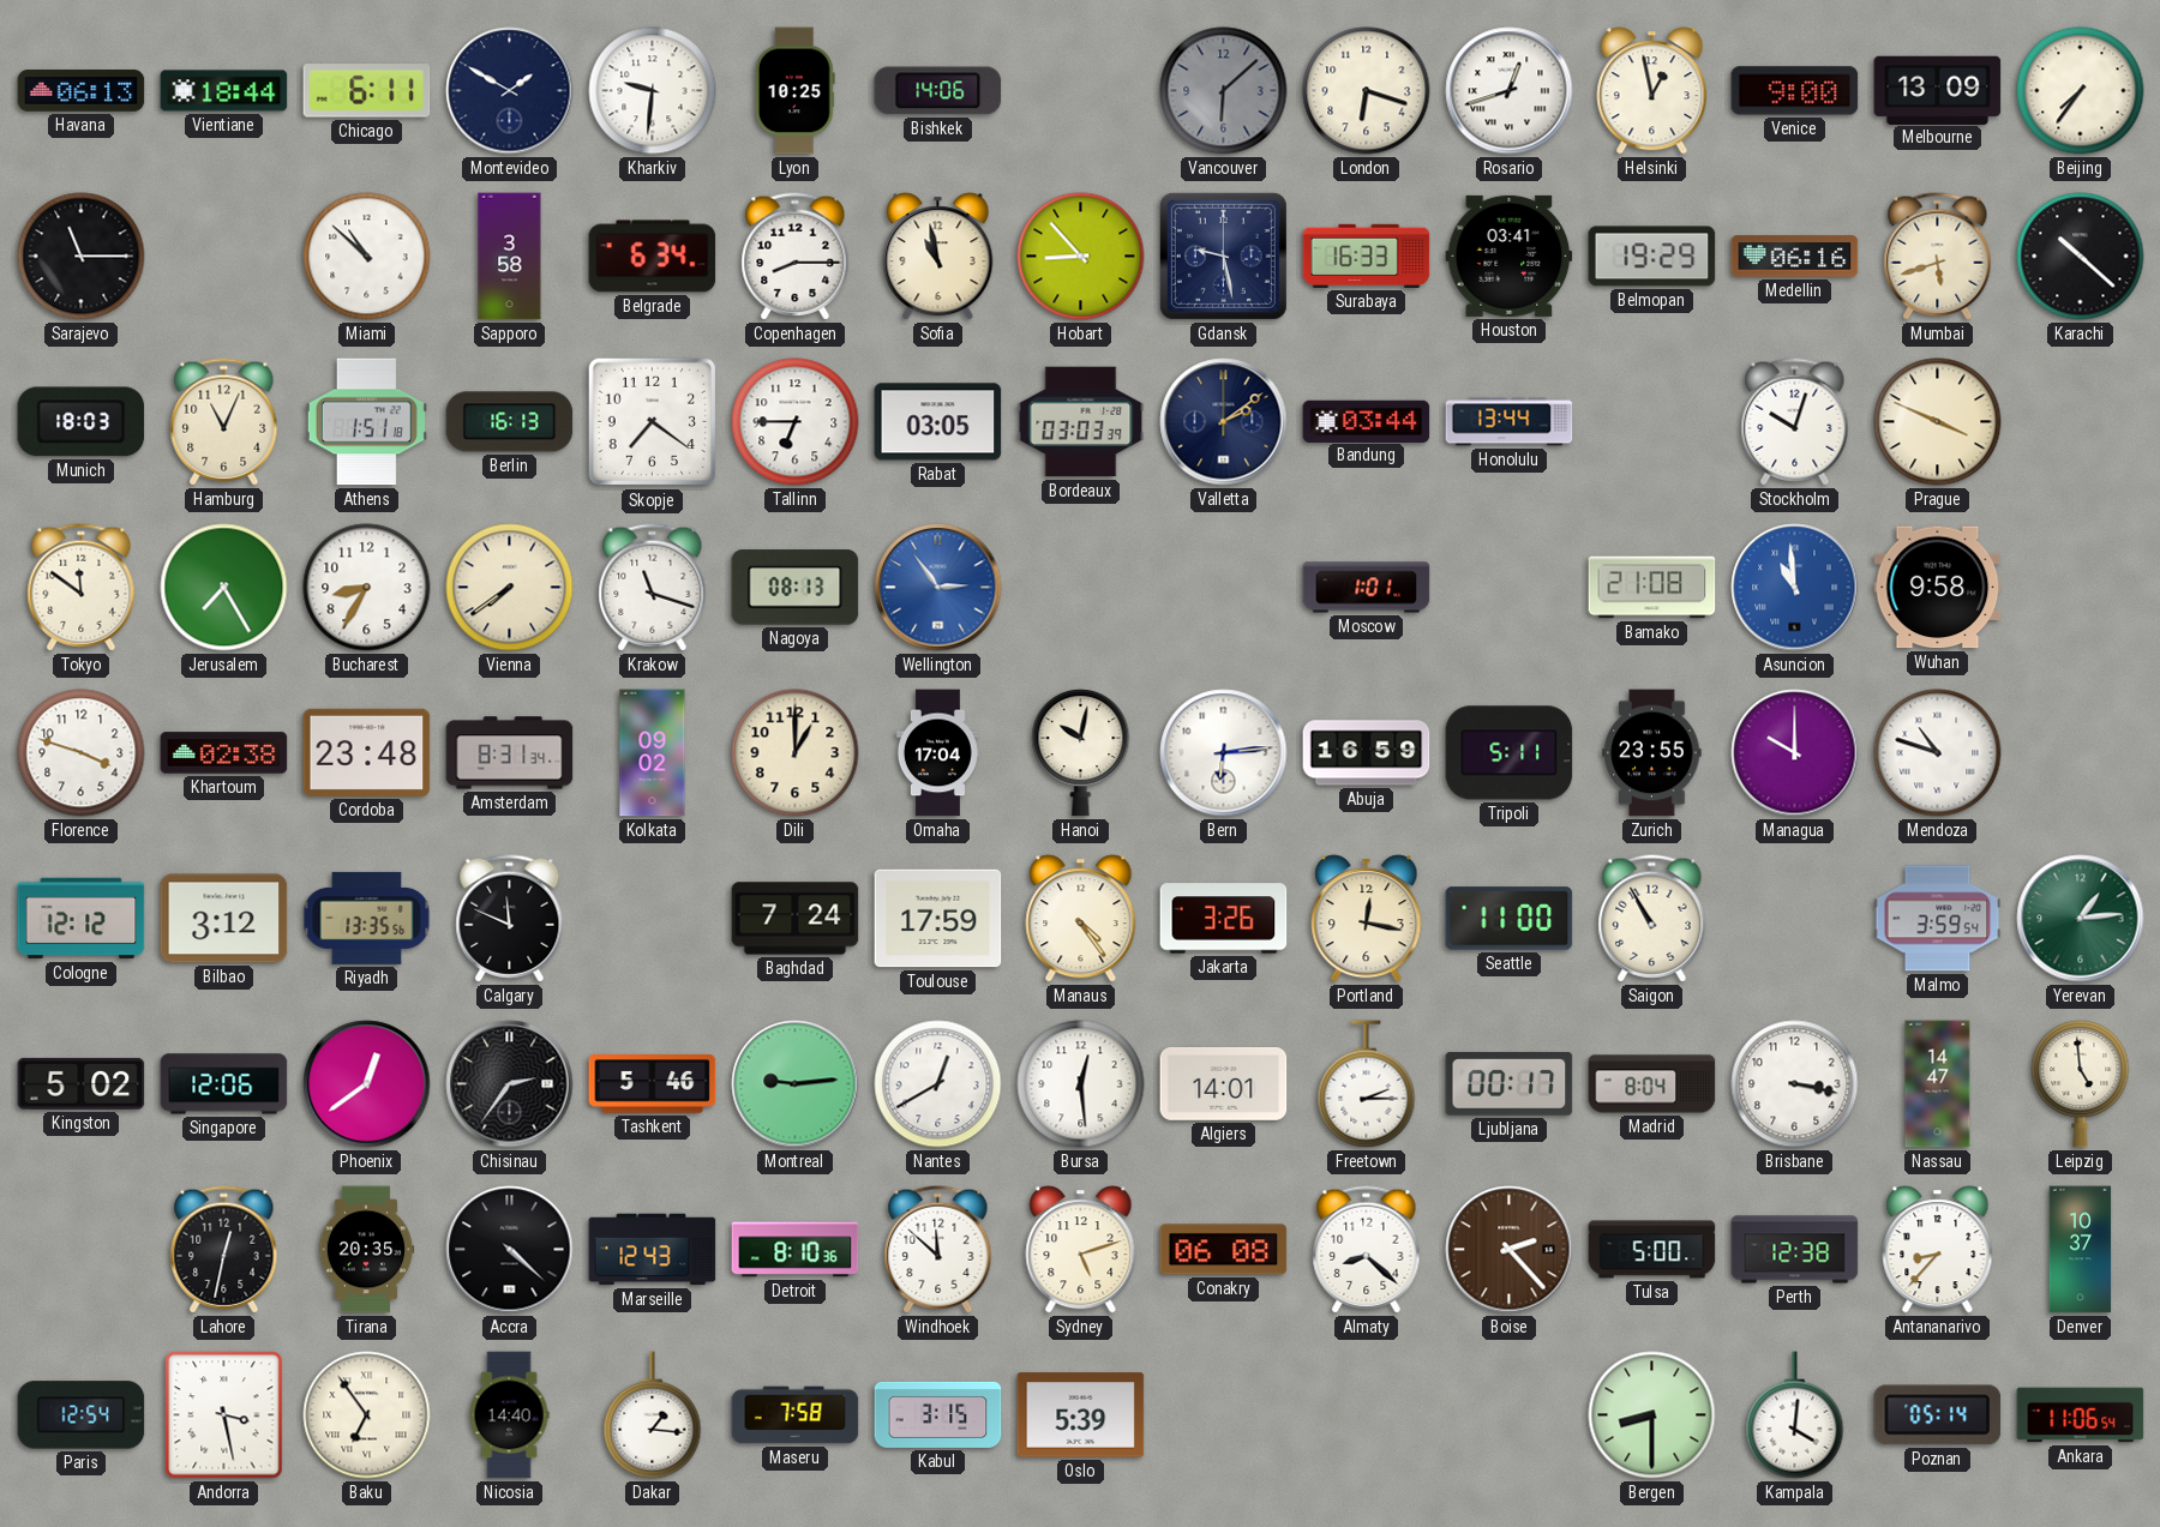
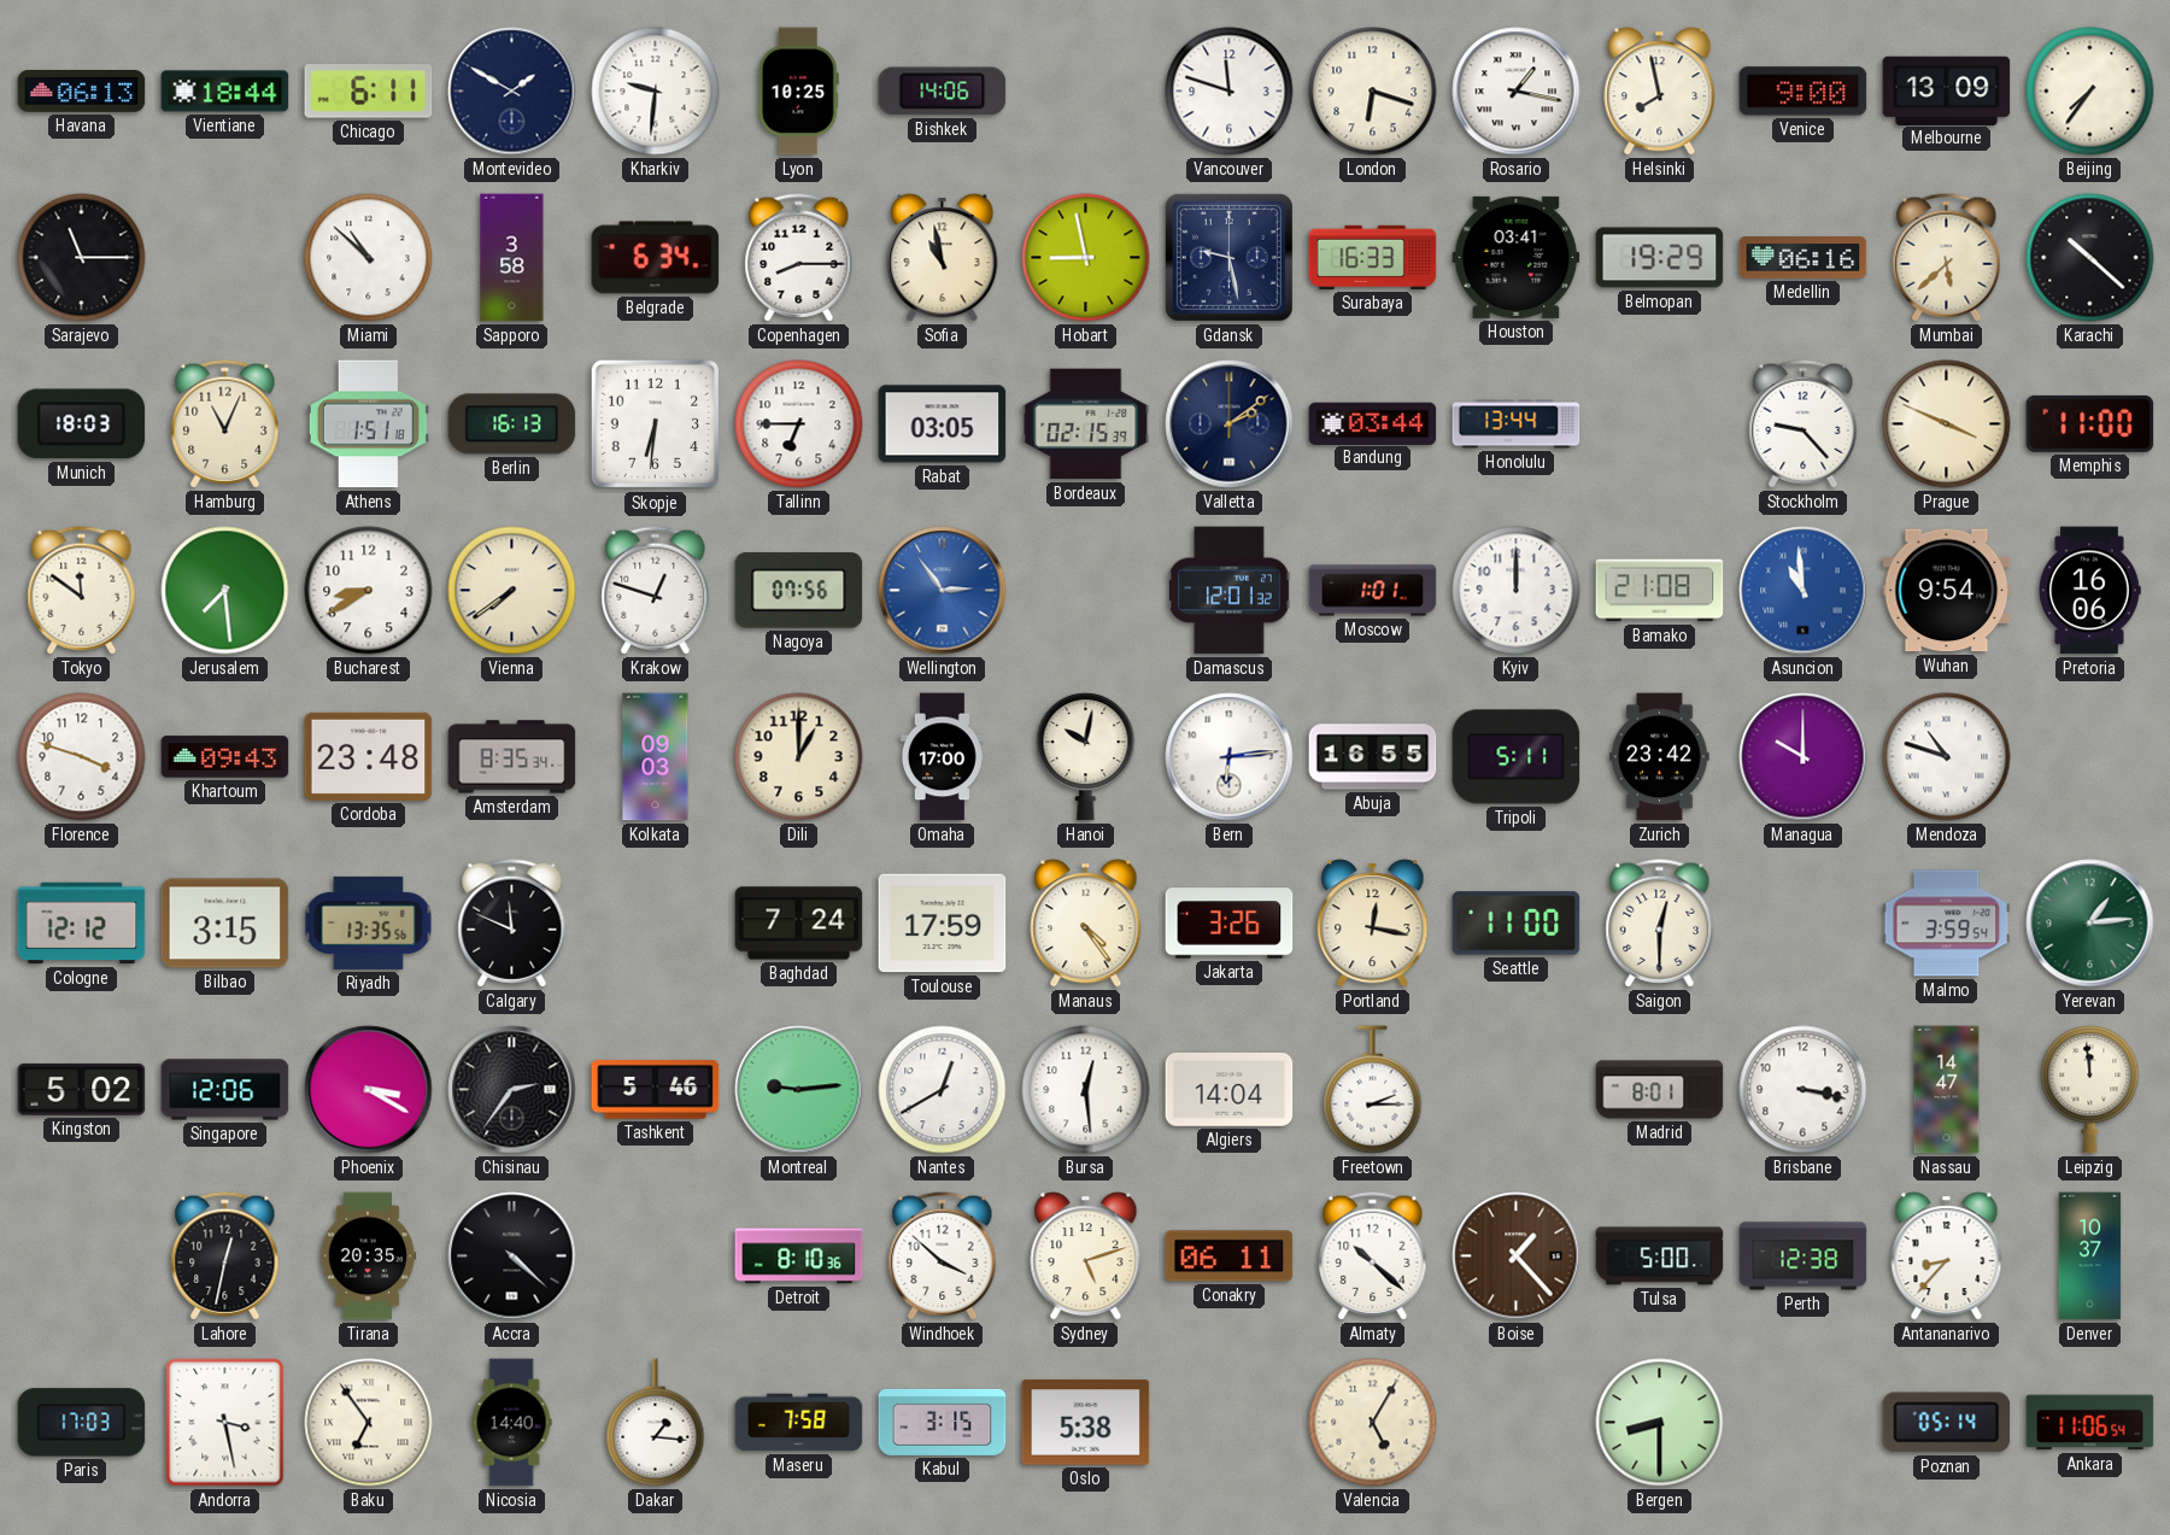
Vancouver: 6:08 -> 11:48 (1230, 92)
Vancouver dial: grey -> white (1230, 92)
Rosario: 12:42 -> 1:17 (1517, 92)
Helsinki: 12:58 -> 7:58 (1660, 92)
Hobart: 8:53 -> 8:58 (1086, 258)
Mumbai: 5:42 -> 5:38 (1947, 258)
Skopje: 7:21 -> 6:31 (656, 424)
Bordeaux: 03:03 -> 02:15 (1086, 424)
Stockholm: 10:03 -> 9:23 (1804, 424)
Memphis: none -> 11:00 (2090, 423)
Jerusalem: 7:25 -> 7:29 (225, 591)
Bucharest: 8:35 -> 8:40 (369, 591)
Krakow: 11:18 -> 12:48 (656, 591)
Nagoya: 08:13 -> 07:56 (799, 591)
Damascus: none -> 12:01 (1228, 591)
Kyiv: none -> 12:00 (1517, 591)
Wuhan: 9:58 -> 9:54 (1947, 591)
Pretoria: none -> 16:06 (2089, 591)
Khartoum: 02:38 -> 09:43 (225, 757)
Amsterdam: 8:31 -> 8:35 (512, 757)
Kolkata: 09:02 -> 09:03 (656, 757)
Omaha: 17:04 -> 17:00 (942, 757)
Abuja: 16:59 -> 16:55 (1373, 757)
Zurich: 23:55 -> 23:42 (1660, 757)
Bilbao: 3:12 -> 3:15 (225, 924)
Saigon: 10:55 -> 12:30 (1660, 924)
Phoenix: 12:39 -> 3:20 (369, 1090)
Algiers: 14:01 -> 14:04 (1230, 1089)
Ljubljana: 00:17 -> none (1510, 1084)
Madrid: 8:04 -> 8:01 (1660, 1090)
Leipzig: 4:59 -> 11:59 (2090, 1090)
Marseille: 12:43 -> none (653, 1250)
Windhoek: 11:52 -> 3:52 (943, 1256)
Conakry: 06:08 -> 06:11 (1230, 1256)
Almaty: 8:22 -> 10:22 (1373, 1256)
Boise: 2:23 -> 1:23 (1517, 1256)
Paris: 12:54 -> 17:03 (82, 1423)
Oslo: 5:39 -> 5:38 (1086, 1423)
Valencia: none -> 5:05 (1373, 1423)
Kampala: 4:01 -> none (1795, 1415)
